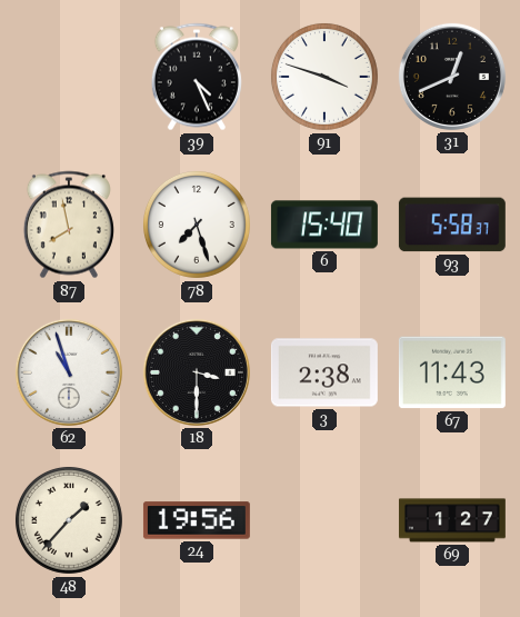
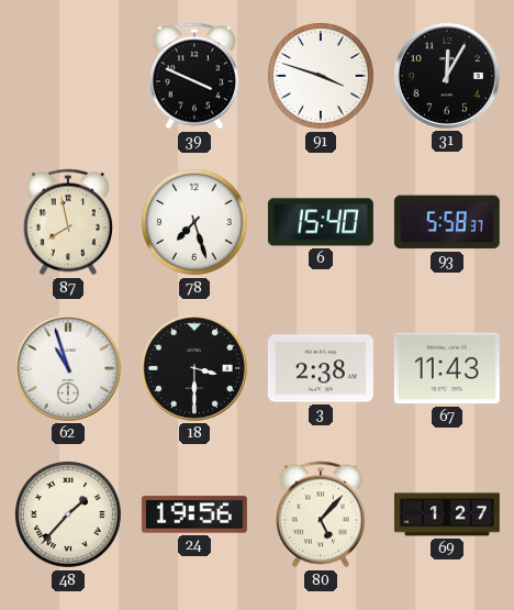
39: 4:26 -> 3:49 (194, 76)
31: 12:41 -> 12:05 (447, 76)
80: none -> 5:07 (321, 514)
